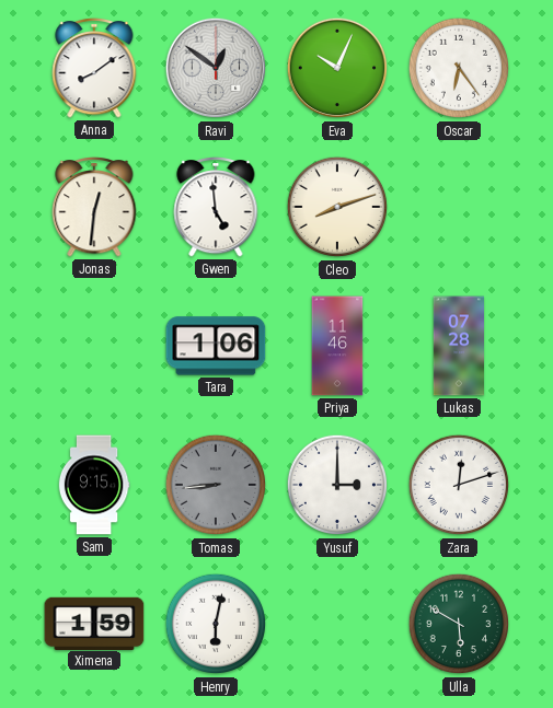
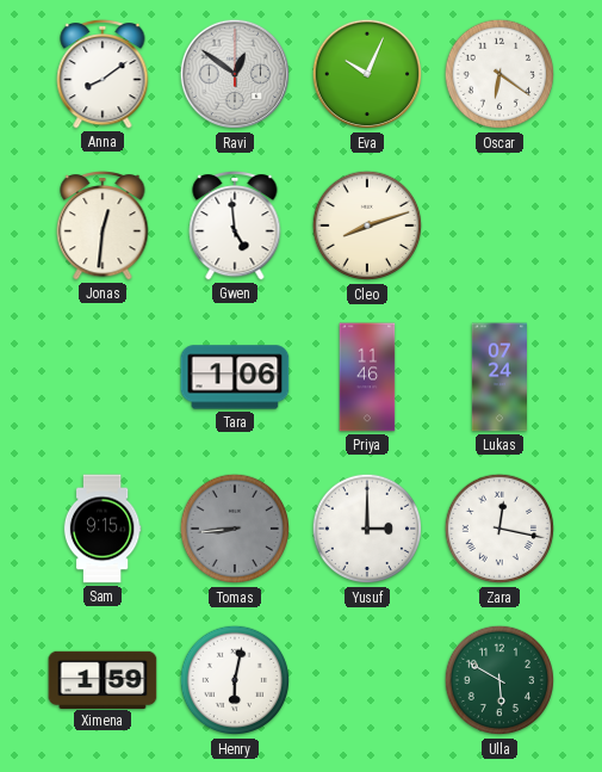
Oscar: 6:24 -> 6:21 (499, 74)
Lukas: 07:28 -> 07:24 (498, 377)
Zara: 12:12 -> 12:17 (499, 529)
